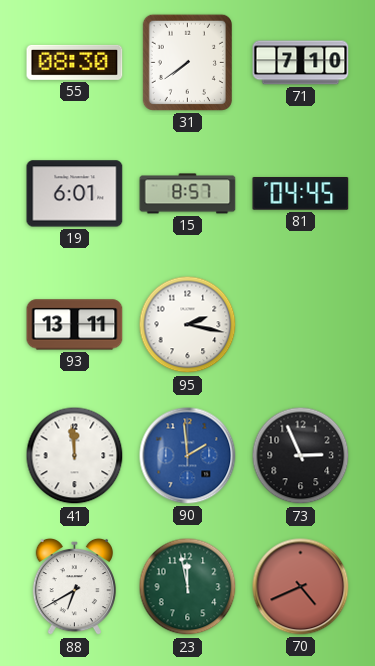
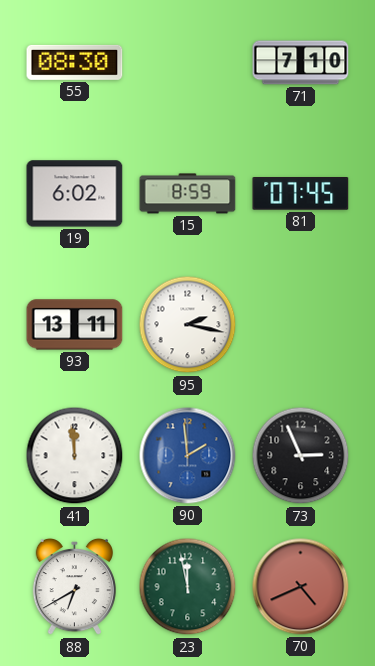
31: 7:39 -> none (187, 62)
19: 6:01 -> 6:02 (75, 194)
15: 8:57 -> 8:59 (188, 194)
81: 04:45 -> 07:45 (301, 194)
